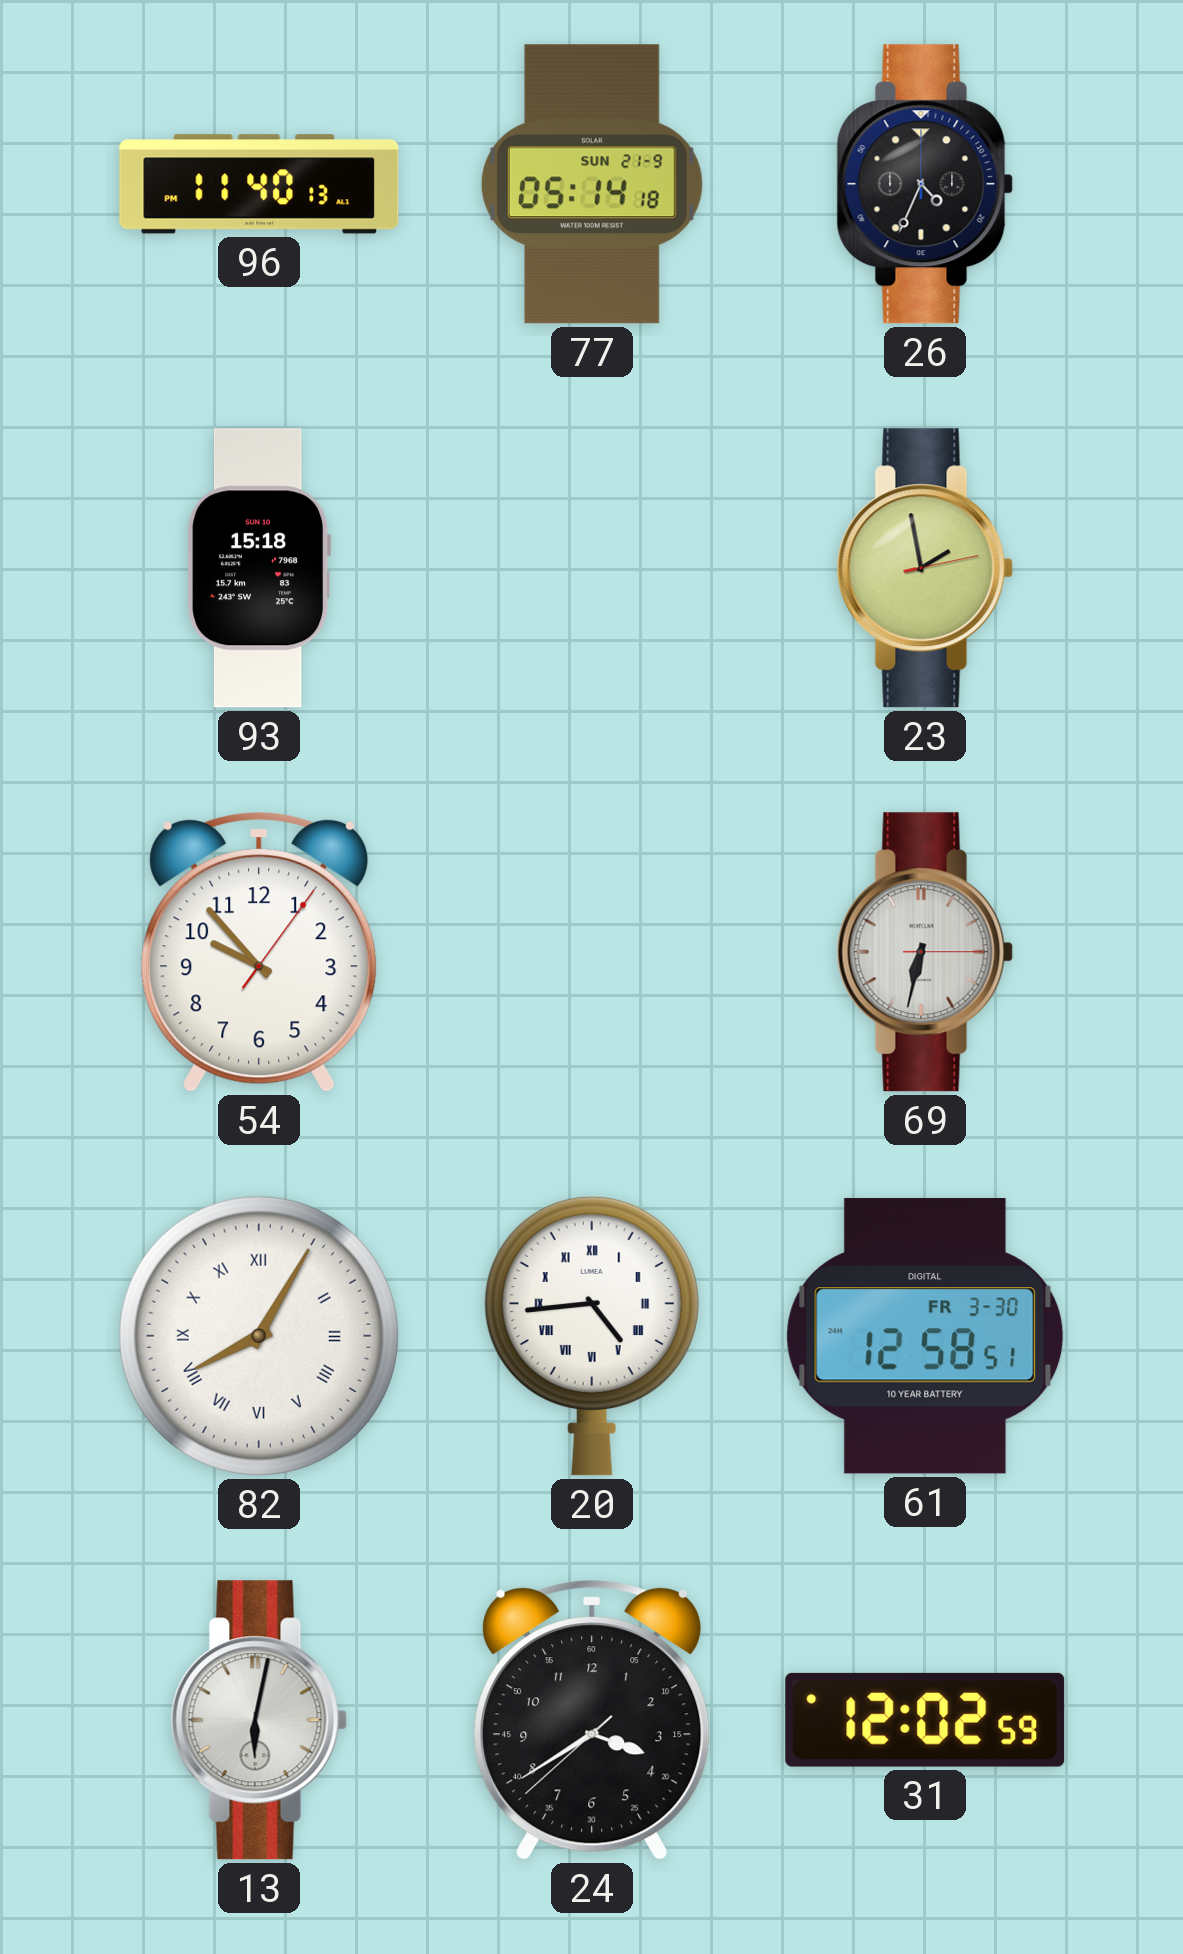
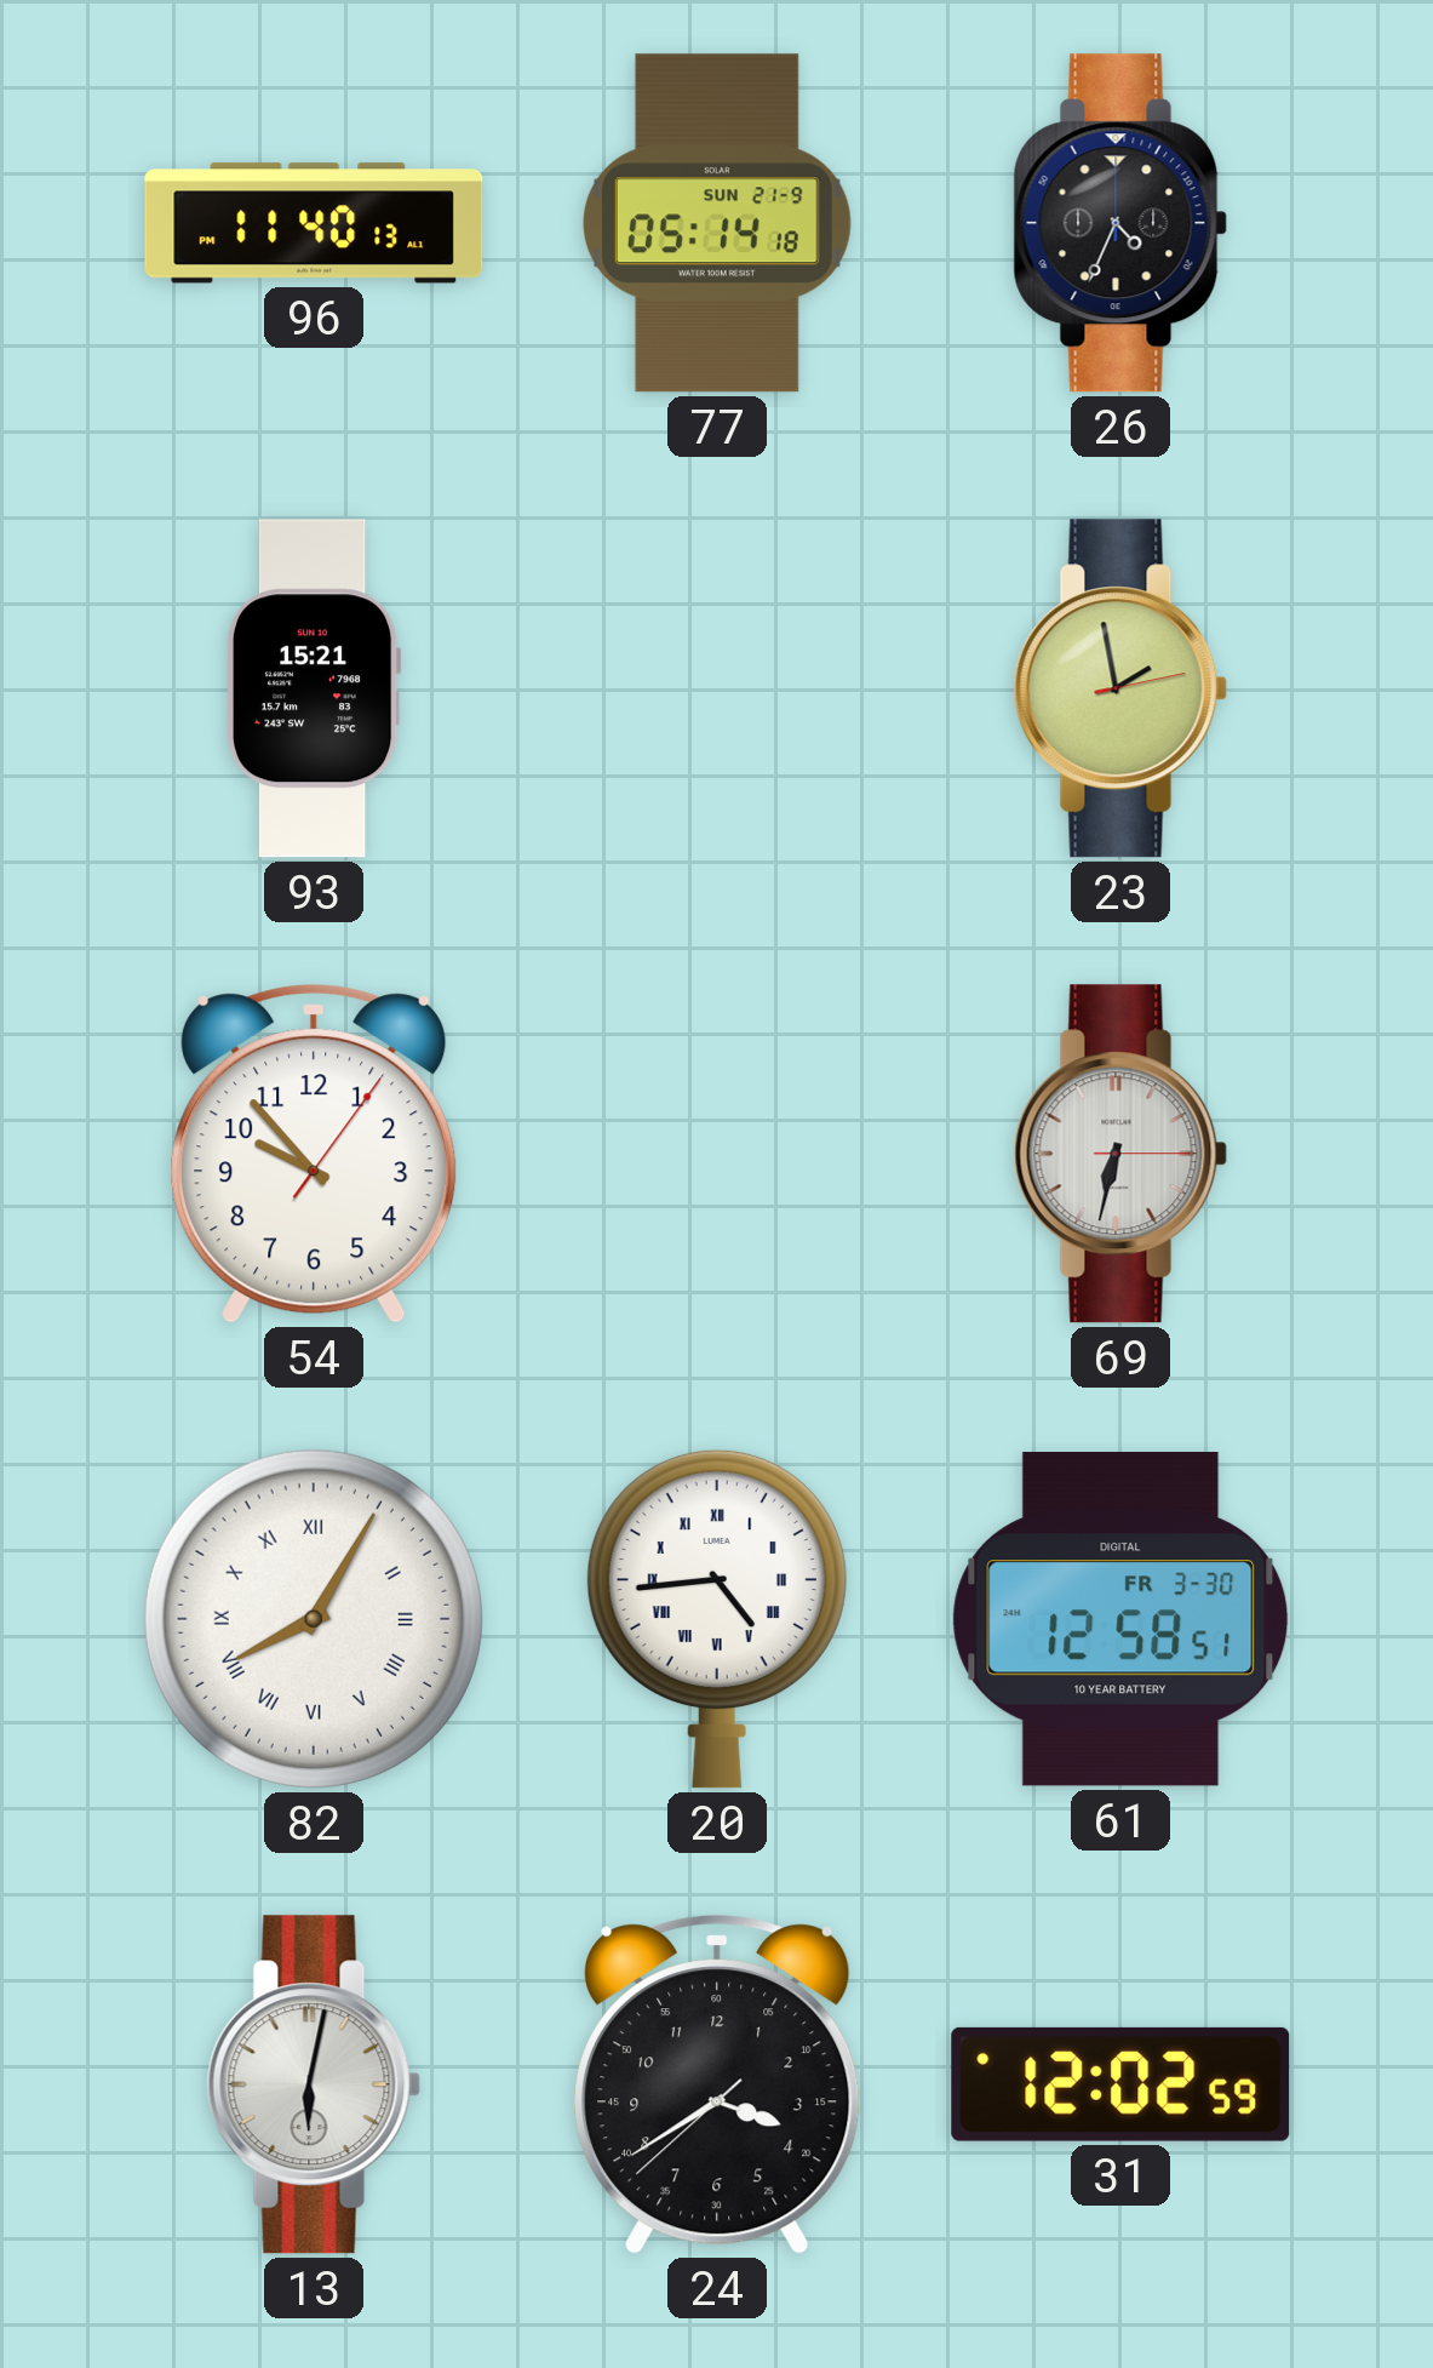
93: 15:18 -> 15:21 (314, 688)
